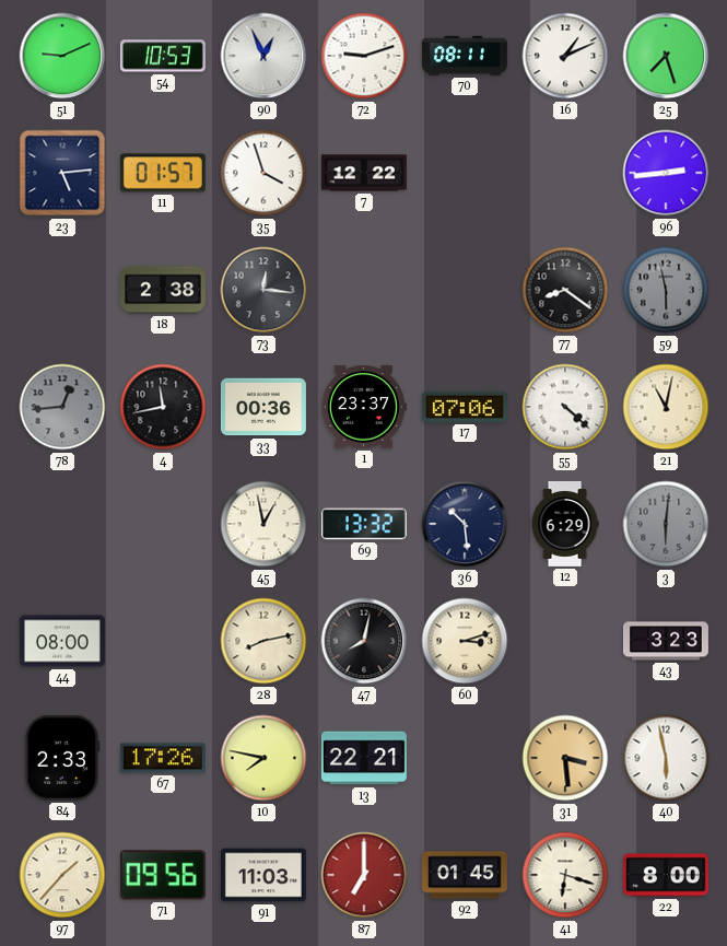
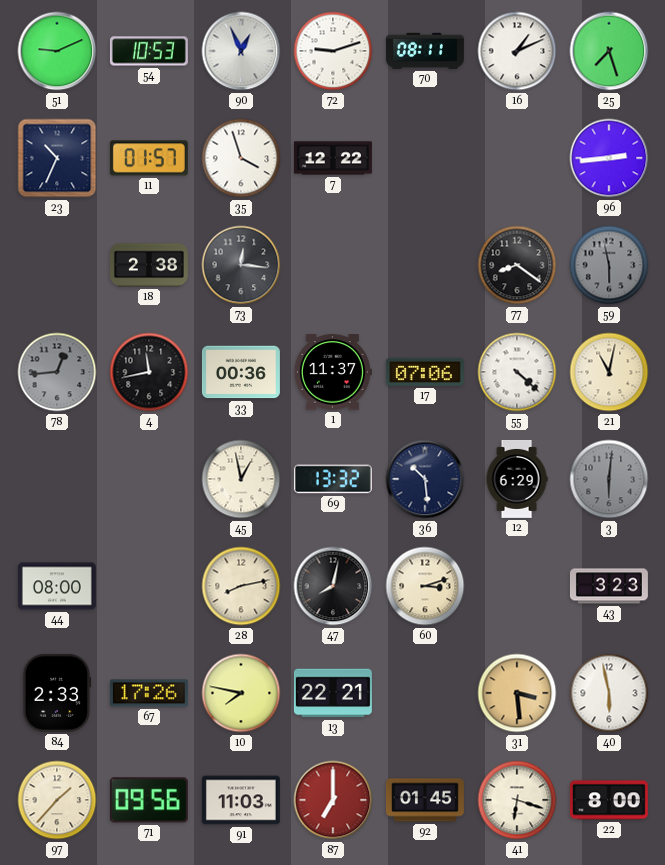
23: 5:14 -> 10:34 (57, 158)
1: 23:37 -> 11:37 (333, 372)
